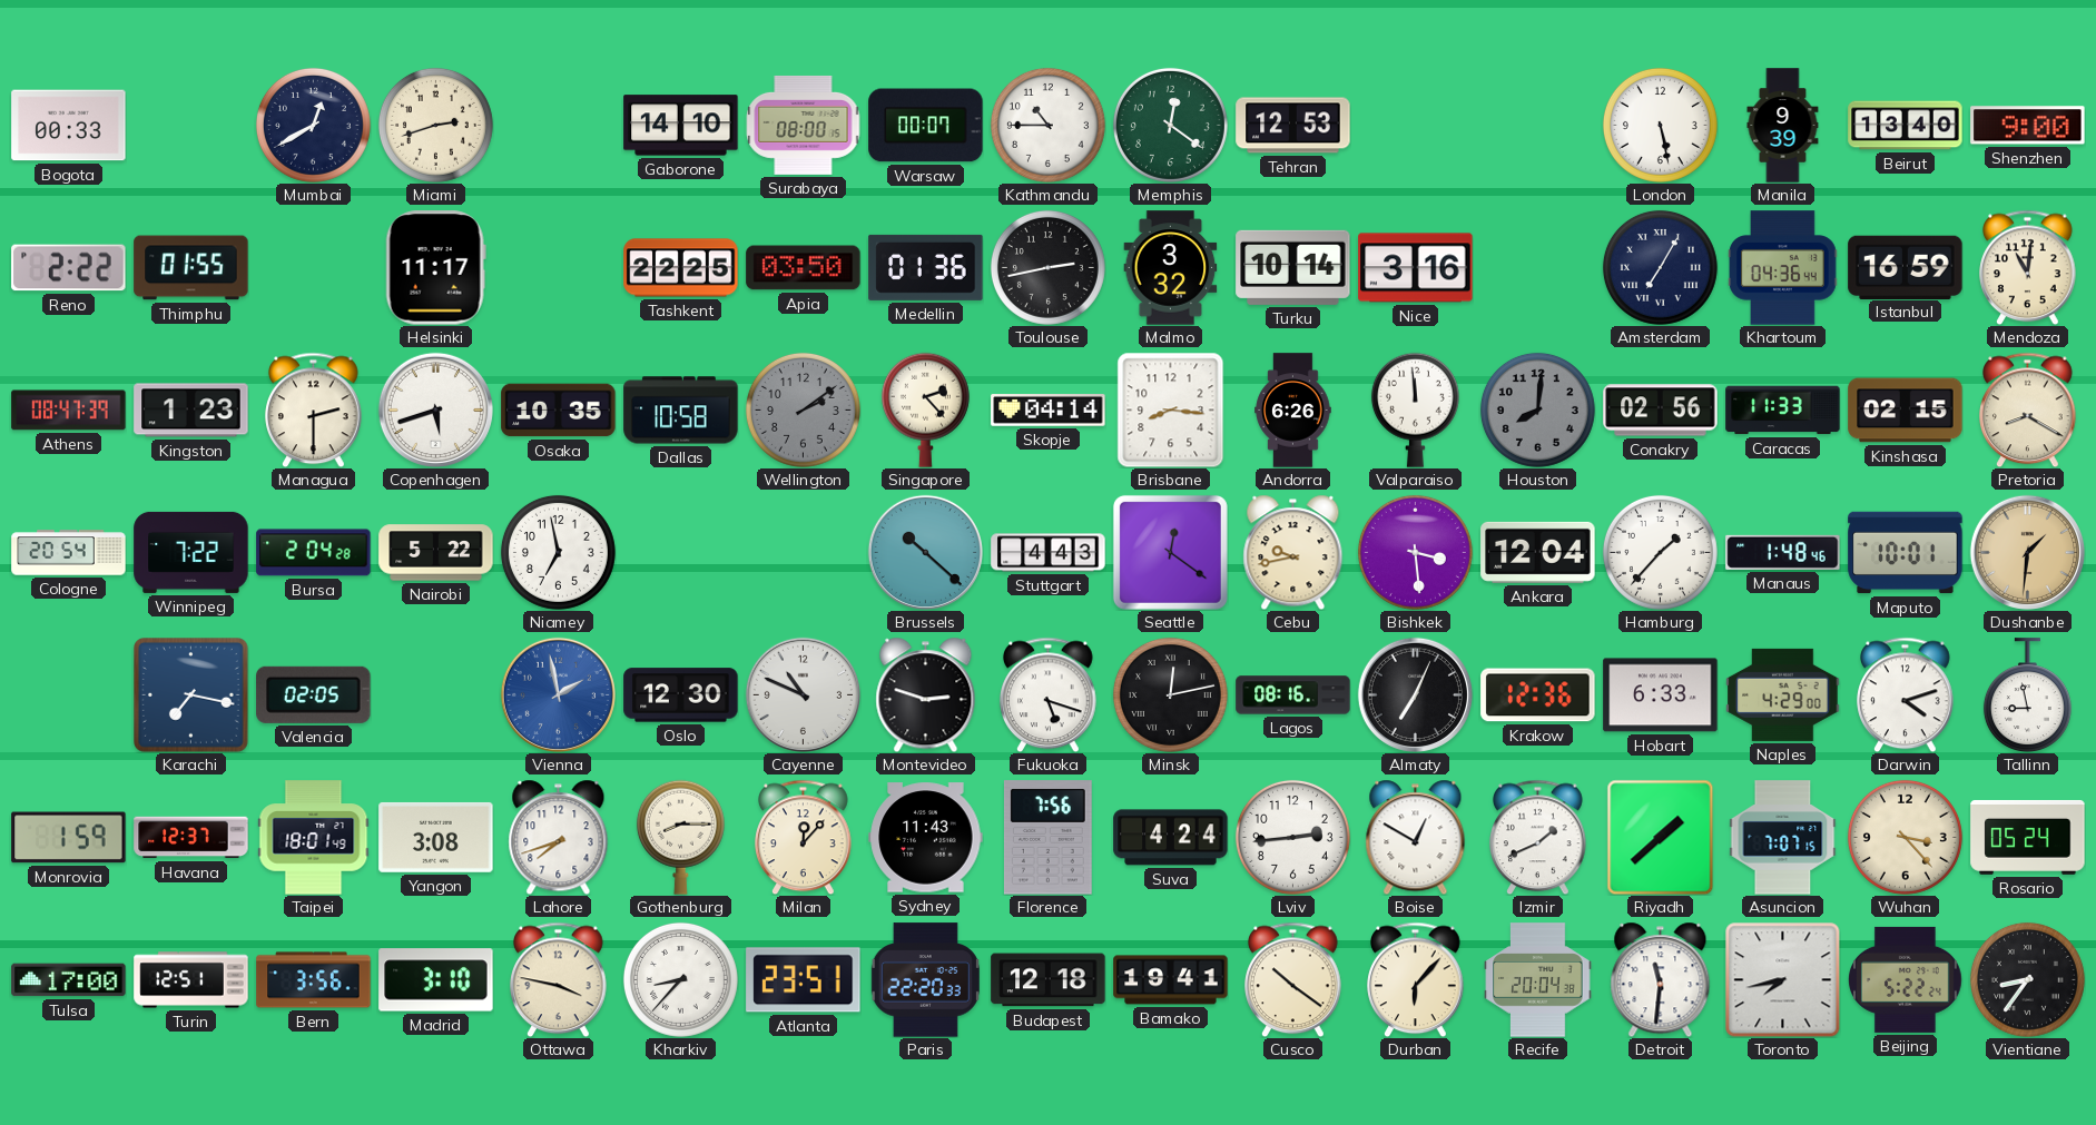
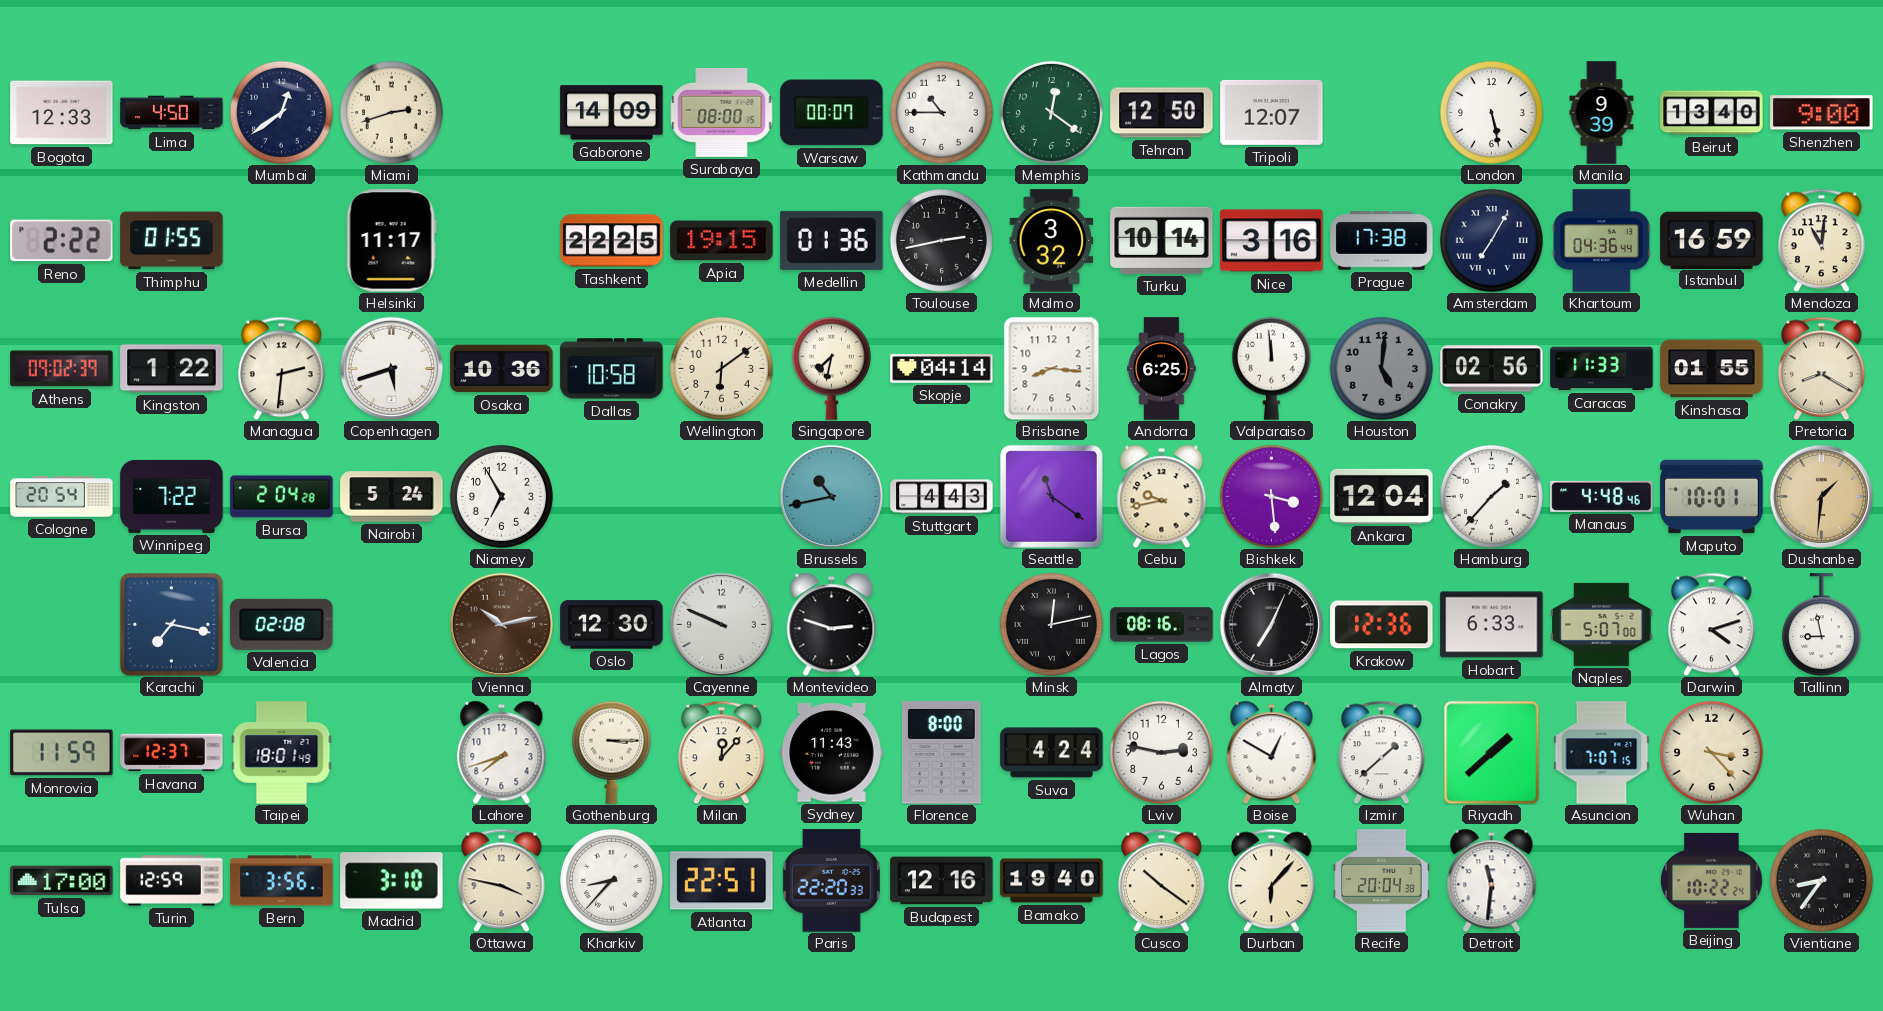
Bogota: 00:33 -> 12:33 (62, 113)
Lima: none -> 4:50 (172, 113)
Mumbai: 12:40 -> 12:39 (281, 112)
Gaborone: 14:10 -> 14:09 (612, 113)
Tehran: 12:53 -> 12:50 (1162, 113)
Tripoli: none -> 12:07 (1272, 112)
Apia: 03:50 -> 19:15 (722, 241)
Prague: none -> 17:38 (1382, 241)
Athens: 08:47 -> 09:02 (62, 369)
Kingston: 1:23 -> 1:22 (172, 369)
Managua: 2:30 -> 2:31 (282, 368)
Osaka: 10:35 -> 10:36 (502, 369)
Wellington: 2:09 -> 6:09 (721, 368)
Wellington dial: grey -> cream (721, 368)
Singapore: 2:23 -> 7:32 (831, 368)
Andorra: 6:26 -> 6:25 (1162, 369)
Houston: 8:01 -> 5:01 (1381, 368)
Kinshasa: 02:15 -> 01:55 (1712, 369)
Nairobi: 5:22 -> 5:24 (392, 497)
Niamey: 6:58 -> 6:55 (501, 496)
Brussels: 10:22 -> 10:43 (831, 496)
Seattle: 12:21 -> 11:21 (1051, 496)
Manaus: 1:48 -> 4:48 (1602, 496)
Valencia: 02:05 -> 02:08 (282, 624)
Vienna: 1:58 -> 10:13 (501, 624)
Vienna dial: blue -> brown (501, 624)
Cayenne: 10:49 -> 9:49 (721, 624)
Fukuoka: 5:18 -> none (1049, 694)
Naples: 4:29 -> 5:07 (1602, 624)
Monrovia: 1:59 -> 11:59 (62, 753)
Yangon: 3:08 -> none (436, 837)
Gothenburg: 8:15 -> 3:15 (611, 752)
Florence: 7:56 -> 8:00 (941, 753)
Lviv: 2:44 -> 2:47 (1161, 752)
Izmir: 1:41 -> 1:38 (1382, 752)
Rosario: 05:24 -> none (2028, 837)
Turin: 12:51 -> 12:59 (172, 881)
Atlanta: 23:51 -> 22:51 (722, 881)
Budapest: 12:18 -> 12:16 (942, 881)
Bamako: 19:41 -> 19:40 (1052, 881)
Toronto: 7:43 -> none (1782, 979)
Beijing: 5:22 -> 10:22 (1712, 880)
